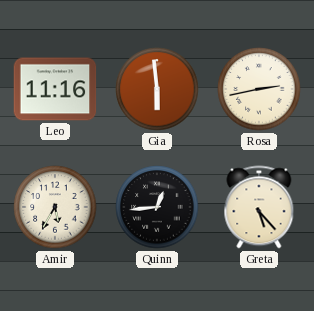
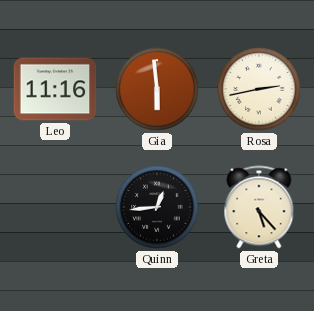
Amir: 5:35 -> none (55, 207)
